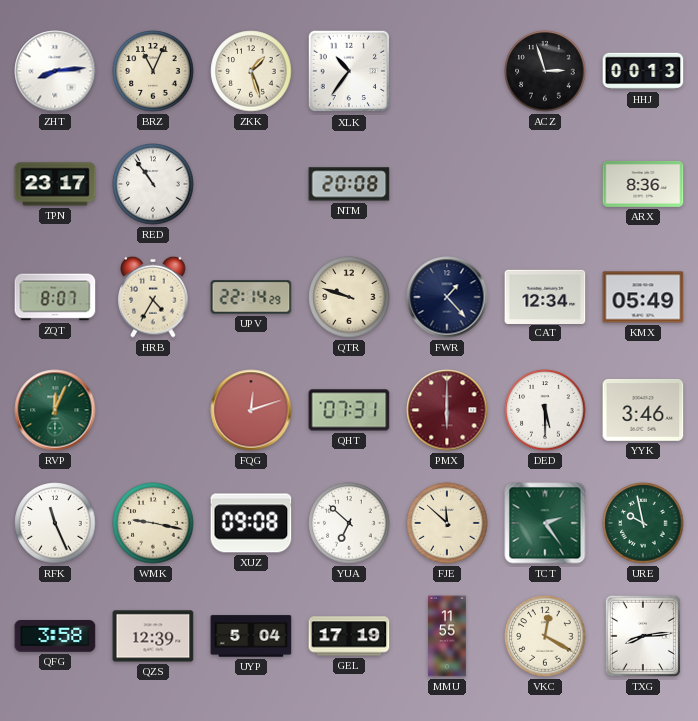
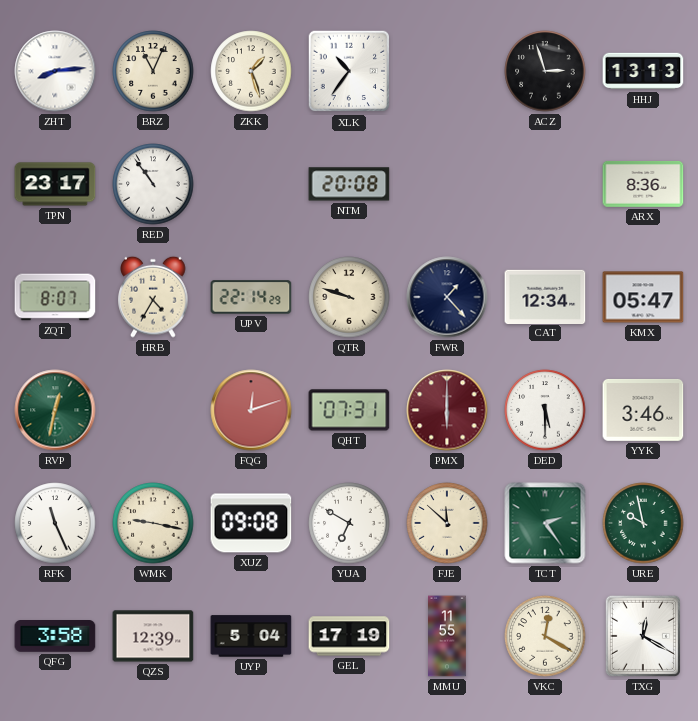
HHJ: 00:13 -> 13:13 (643, 71)
KMX: 05:49 -> 05:47 (643, 297)
RVP: 12:04 -> 12:32 (55, 410)
YUA: 6:52 -> 6:50 (349, 523)
TXG: 8:14 -> 12:20 (643, 636)
